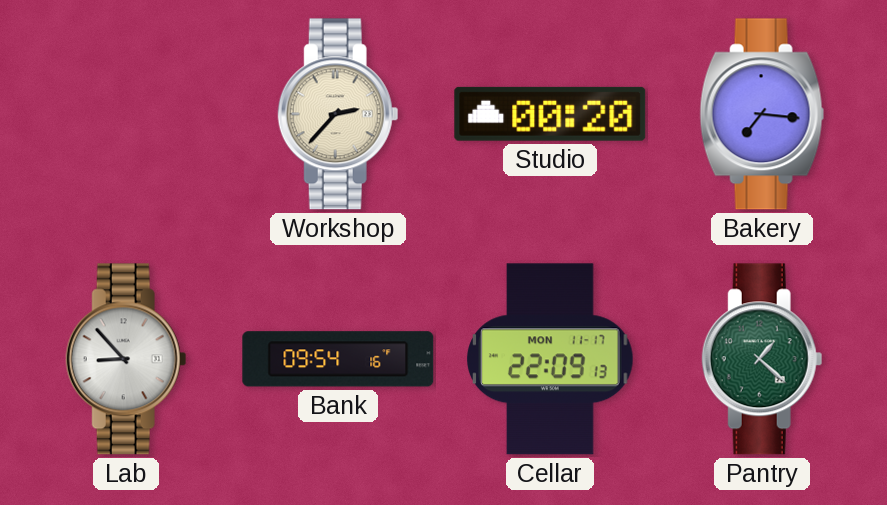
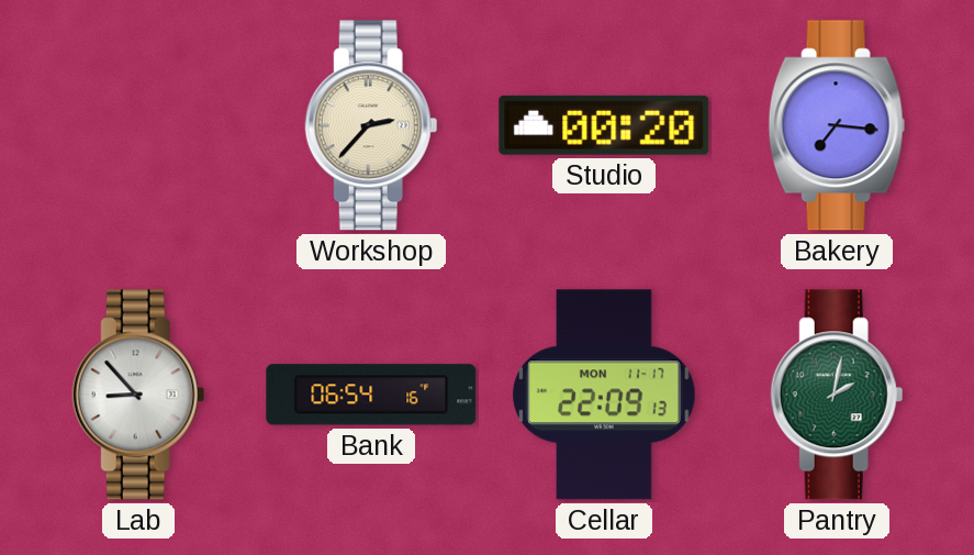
Bank: 09:54 -> 06:54 (371, 395)
Pantry: 1:22 -> 2:02 (837, 395)
